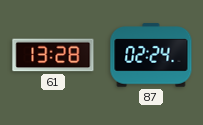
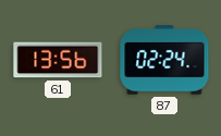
61: 13:28 -> 13:56 (58, 60)
